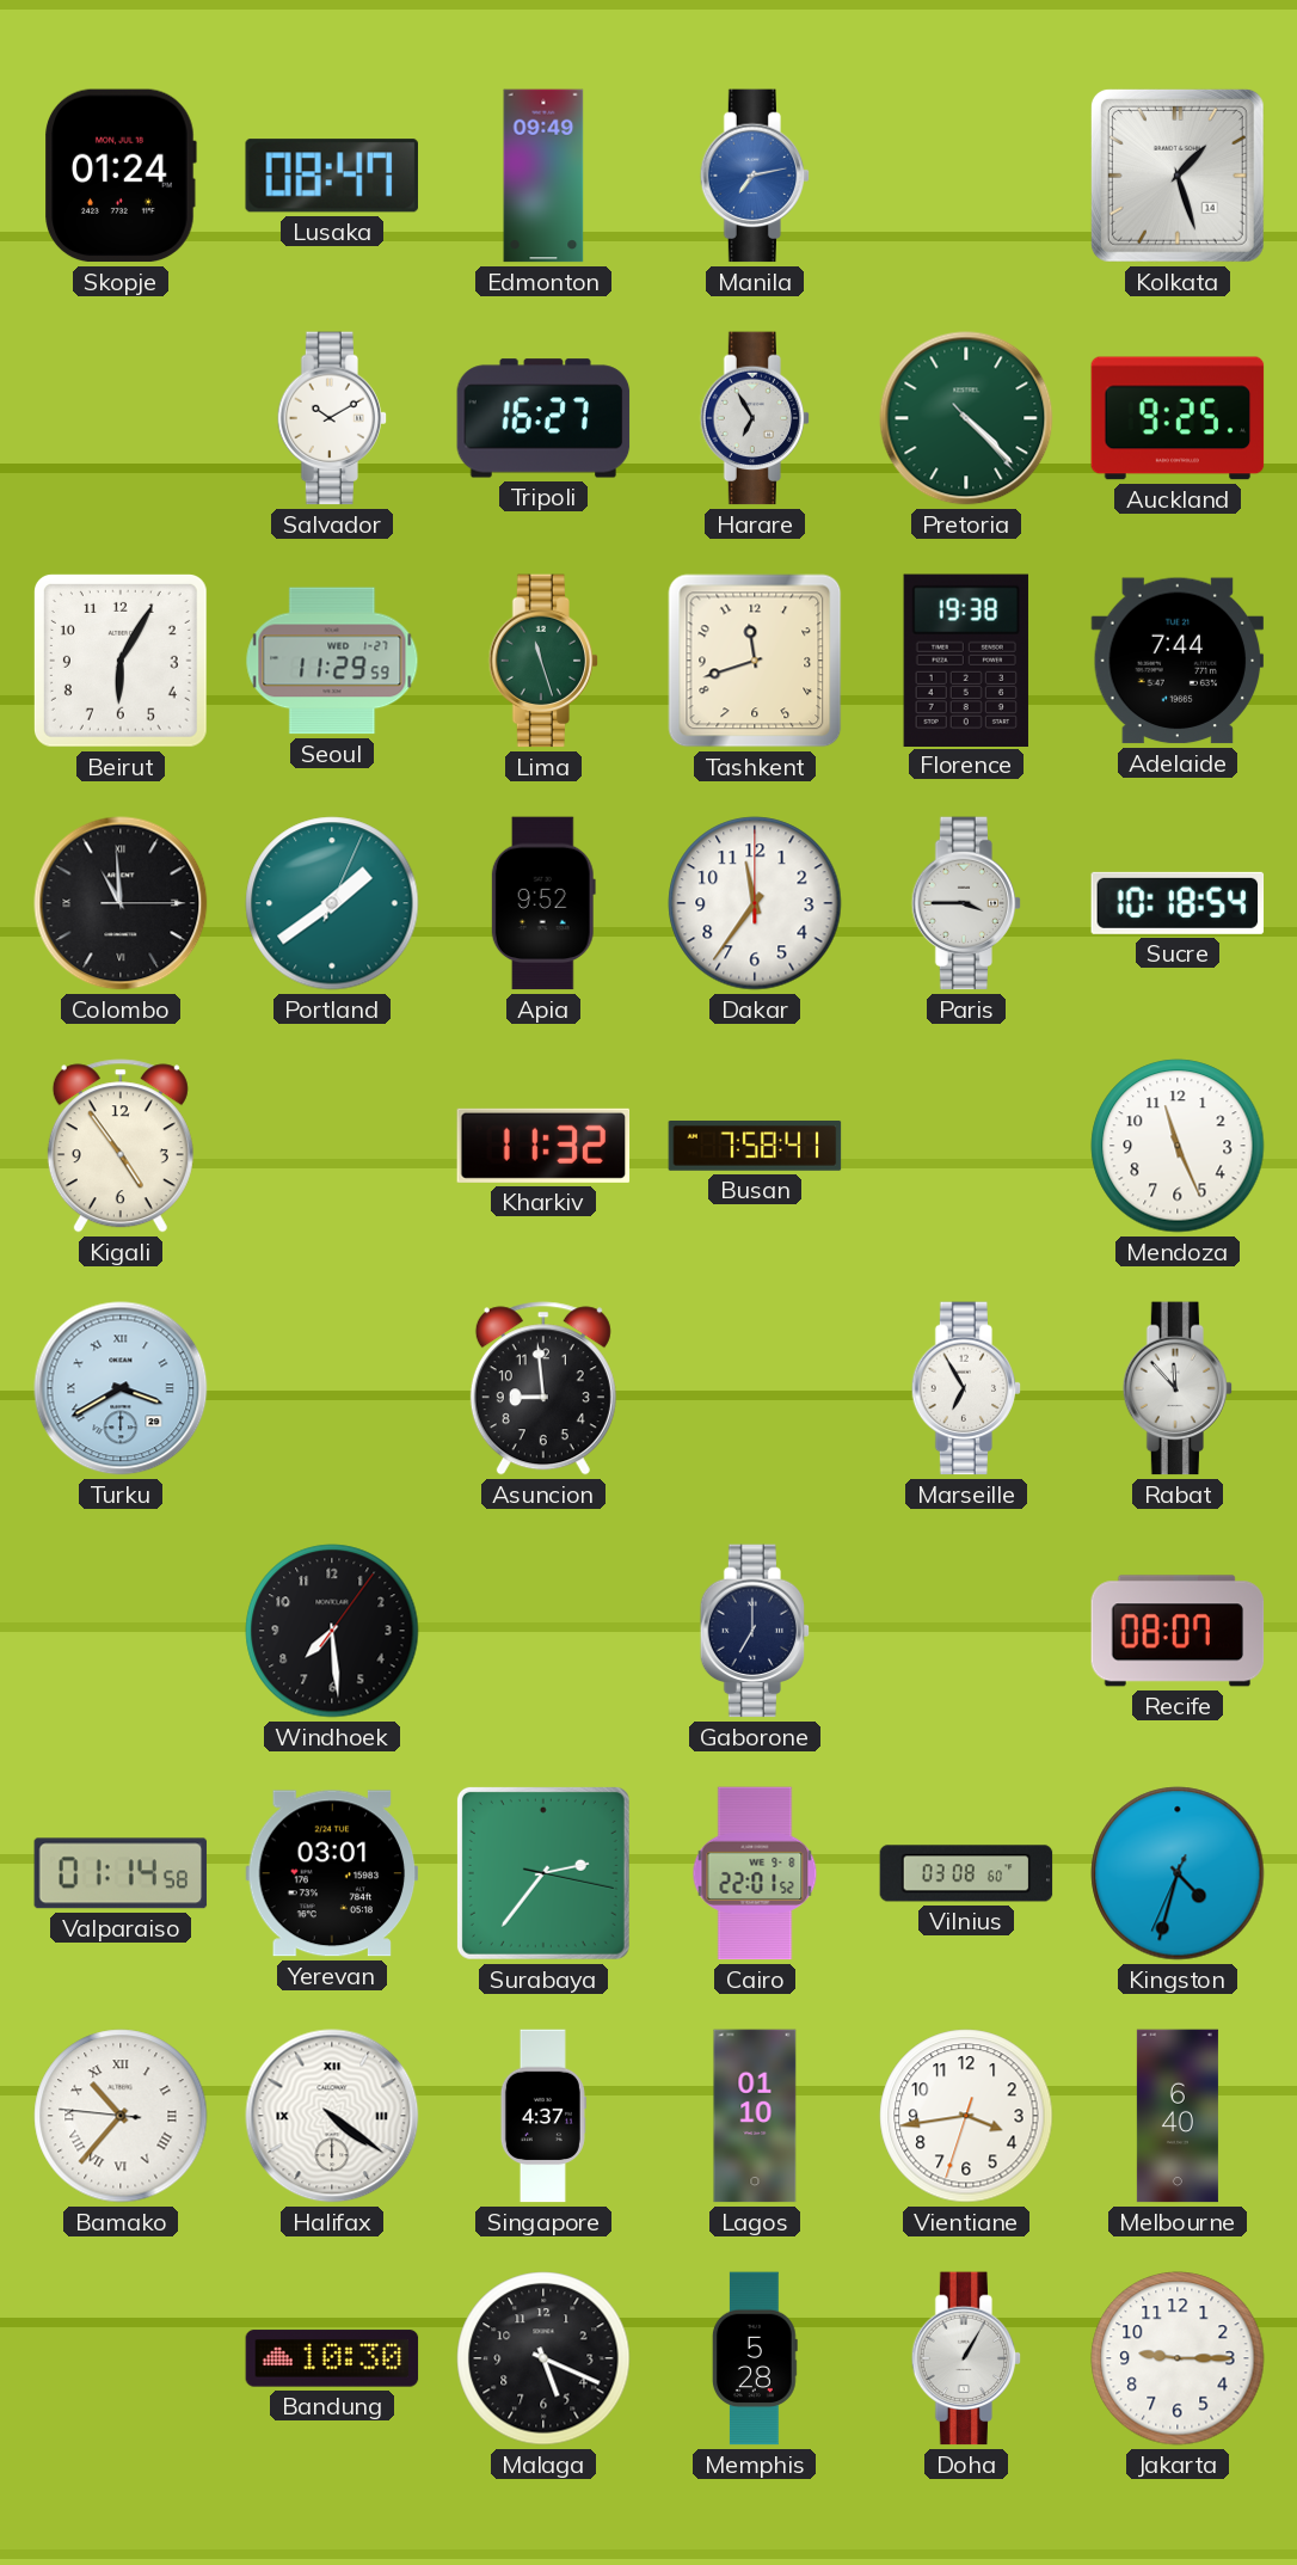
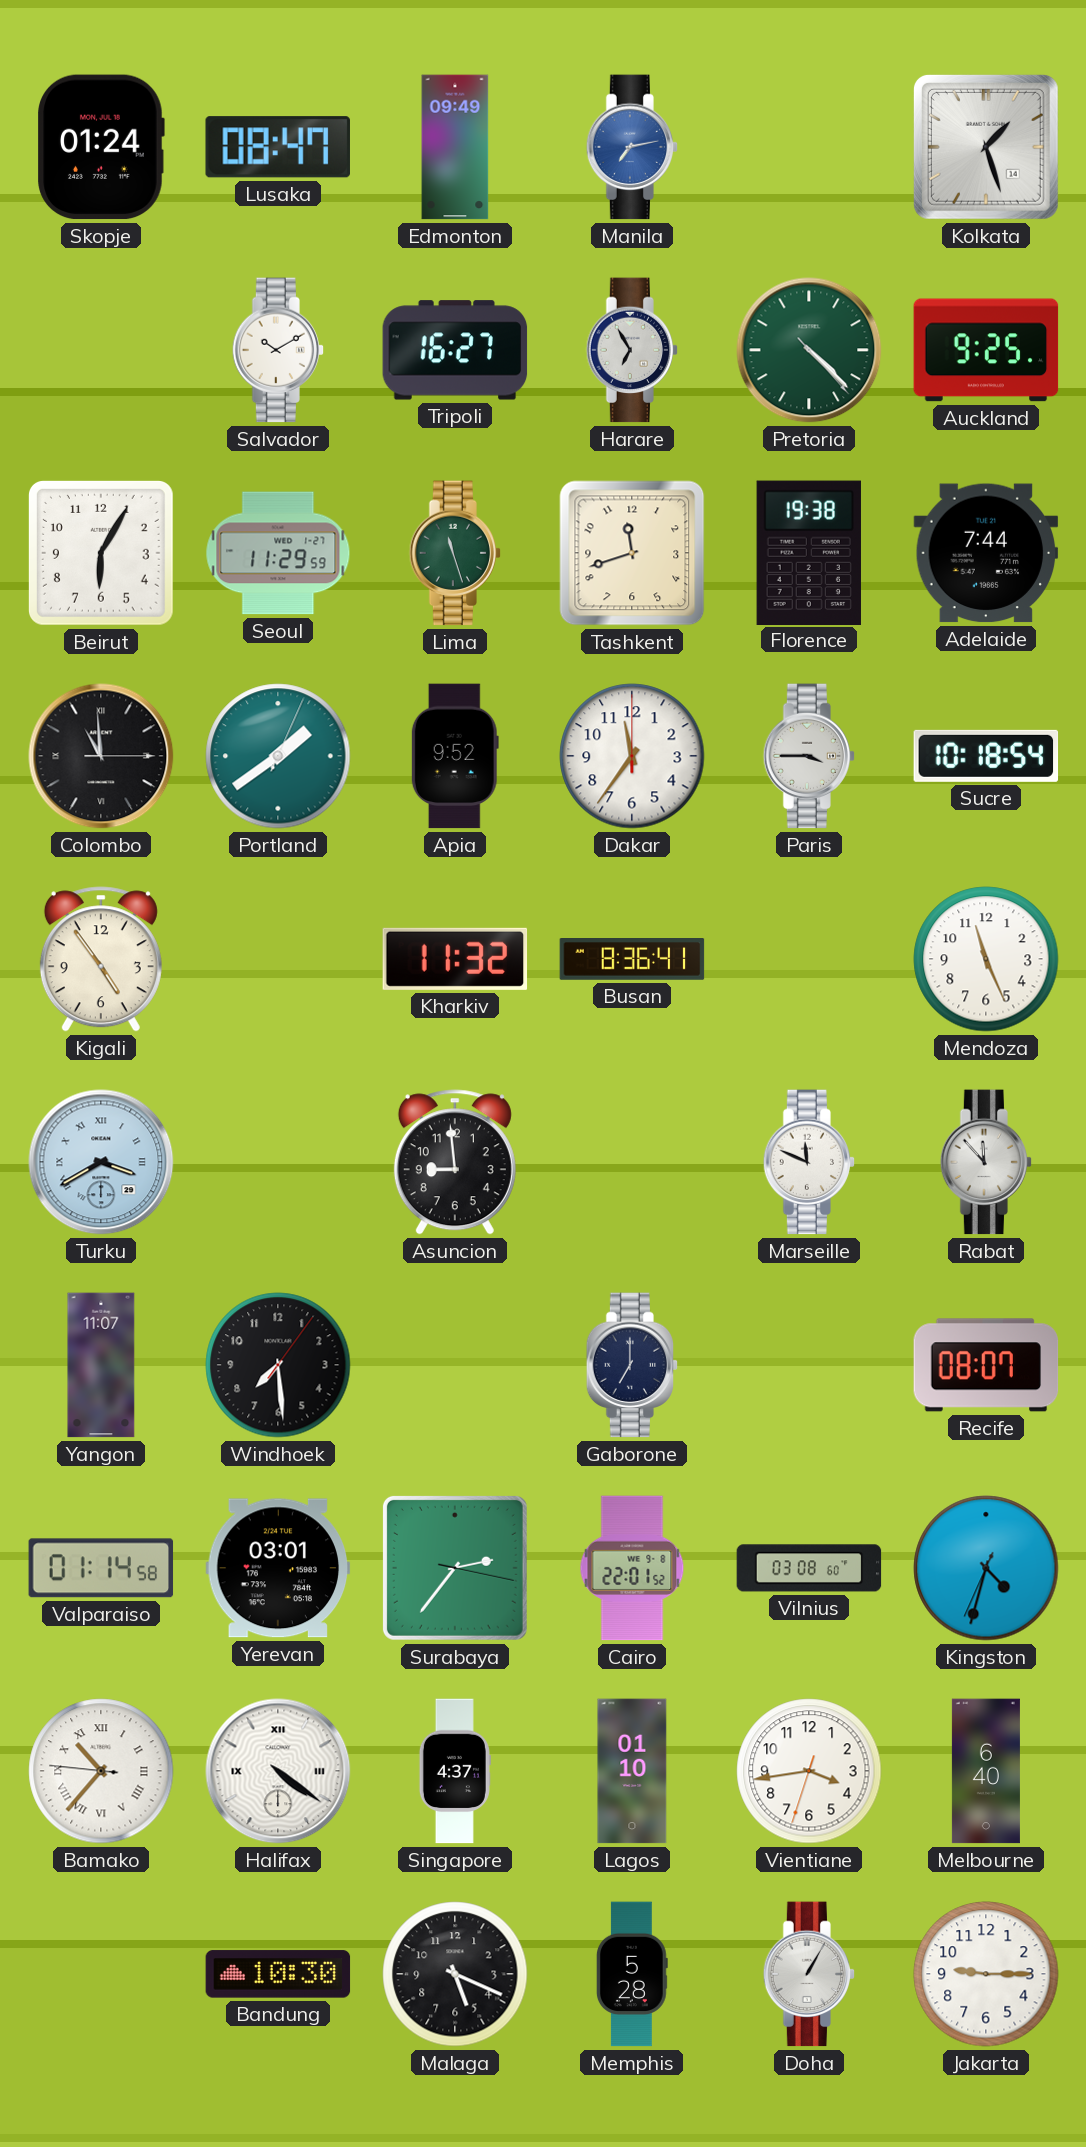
Busan: 7:58 -> 8:36 (632, 959)
Marseille: 6:55 -> 11:49 (809, 1162)
Yangon: none -> 11:07 (101, 1365)
